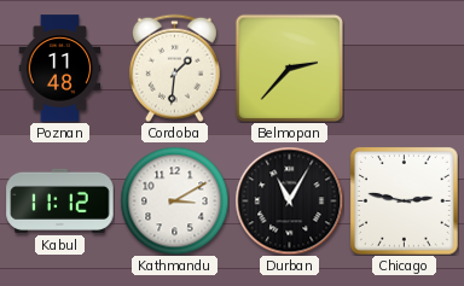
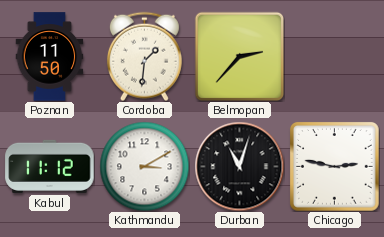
Poznan: 11:48 -> 11:50 (50, 57)
Durban: 11:05 -> 11:03 (239, 166)
